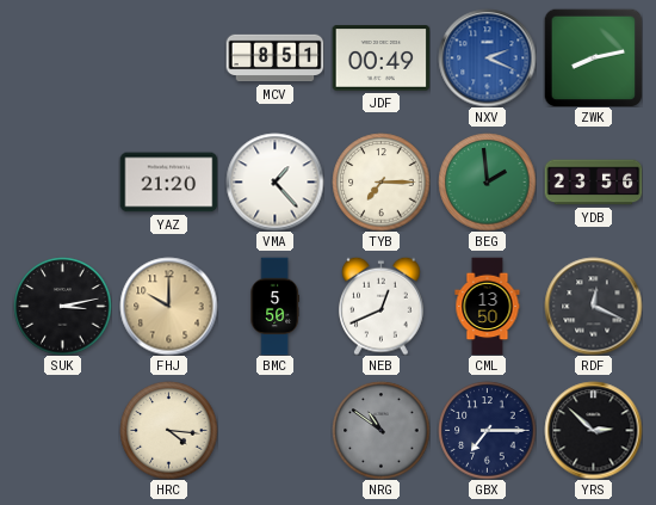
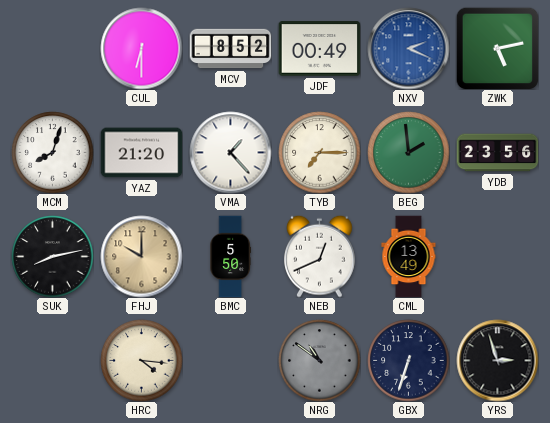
CUL: none -> 6:30 (141, 48)
MCV: 8:51 -> 8:52 (230, 49)
ZWK: 8:13 -> 5:13 (497, 48)
MCM: none -> 8:03 (52, 152)
SUK: 3:13 -> 8:13 (52, 256)
CML: 13:50 -> 13:49 (409, 256)
RDF: 12:19 -> none (593, 306)
GBX: 7:15 -> 6:33 (408, 360)
YRS: 2:52 -> 2:57 (497, 360)
